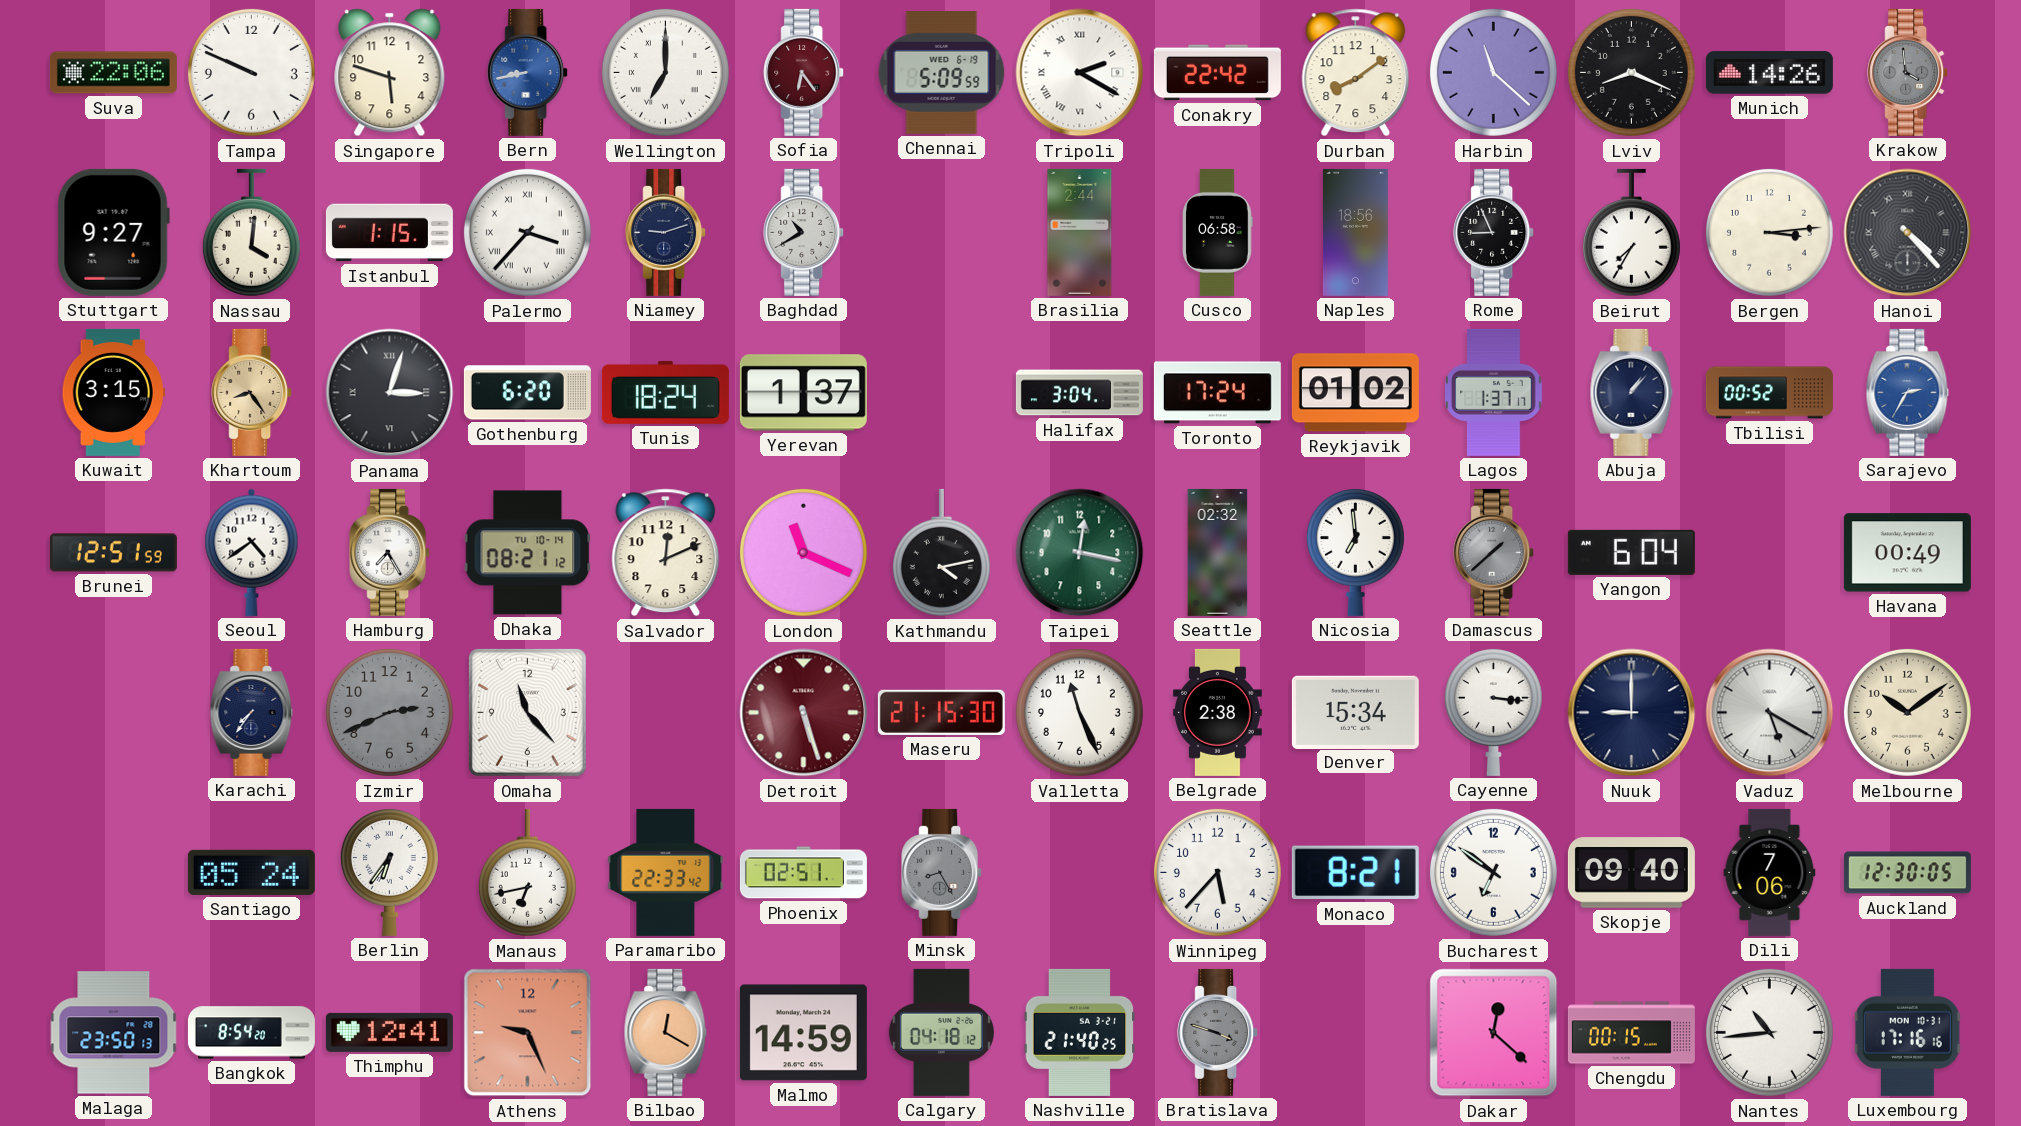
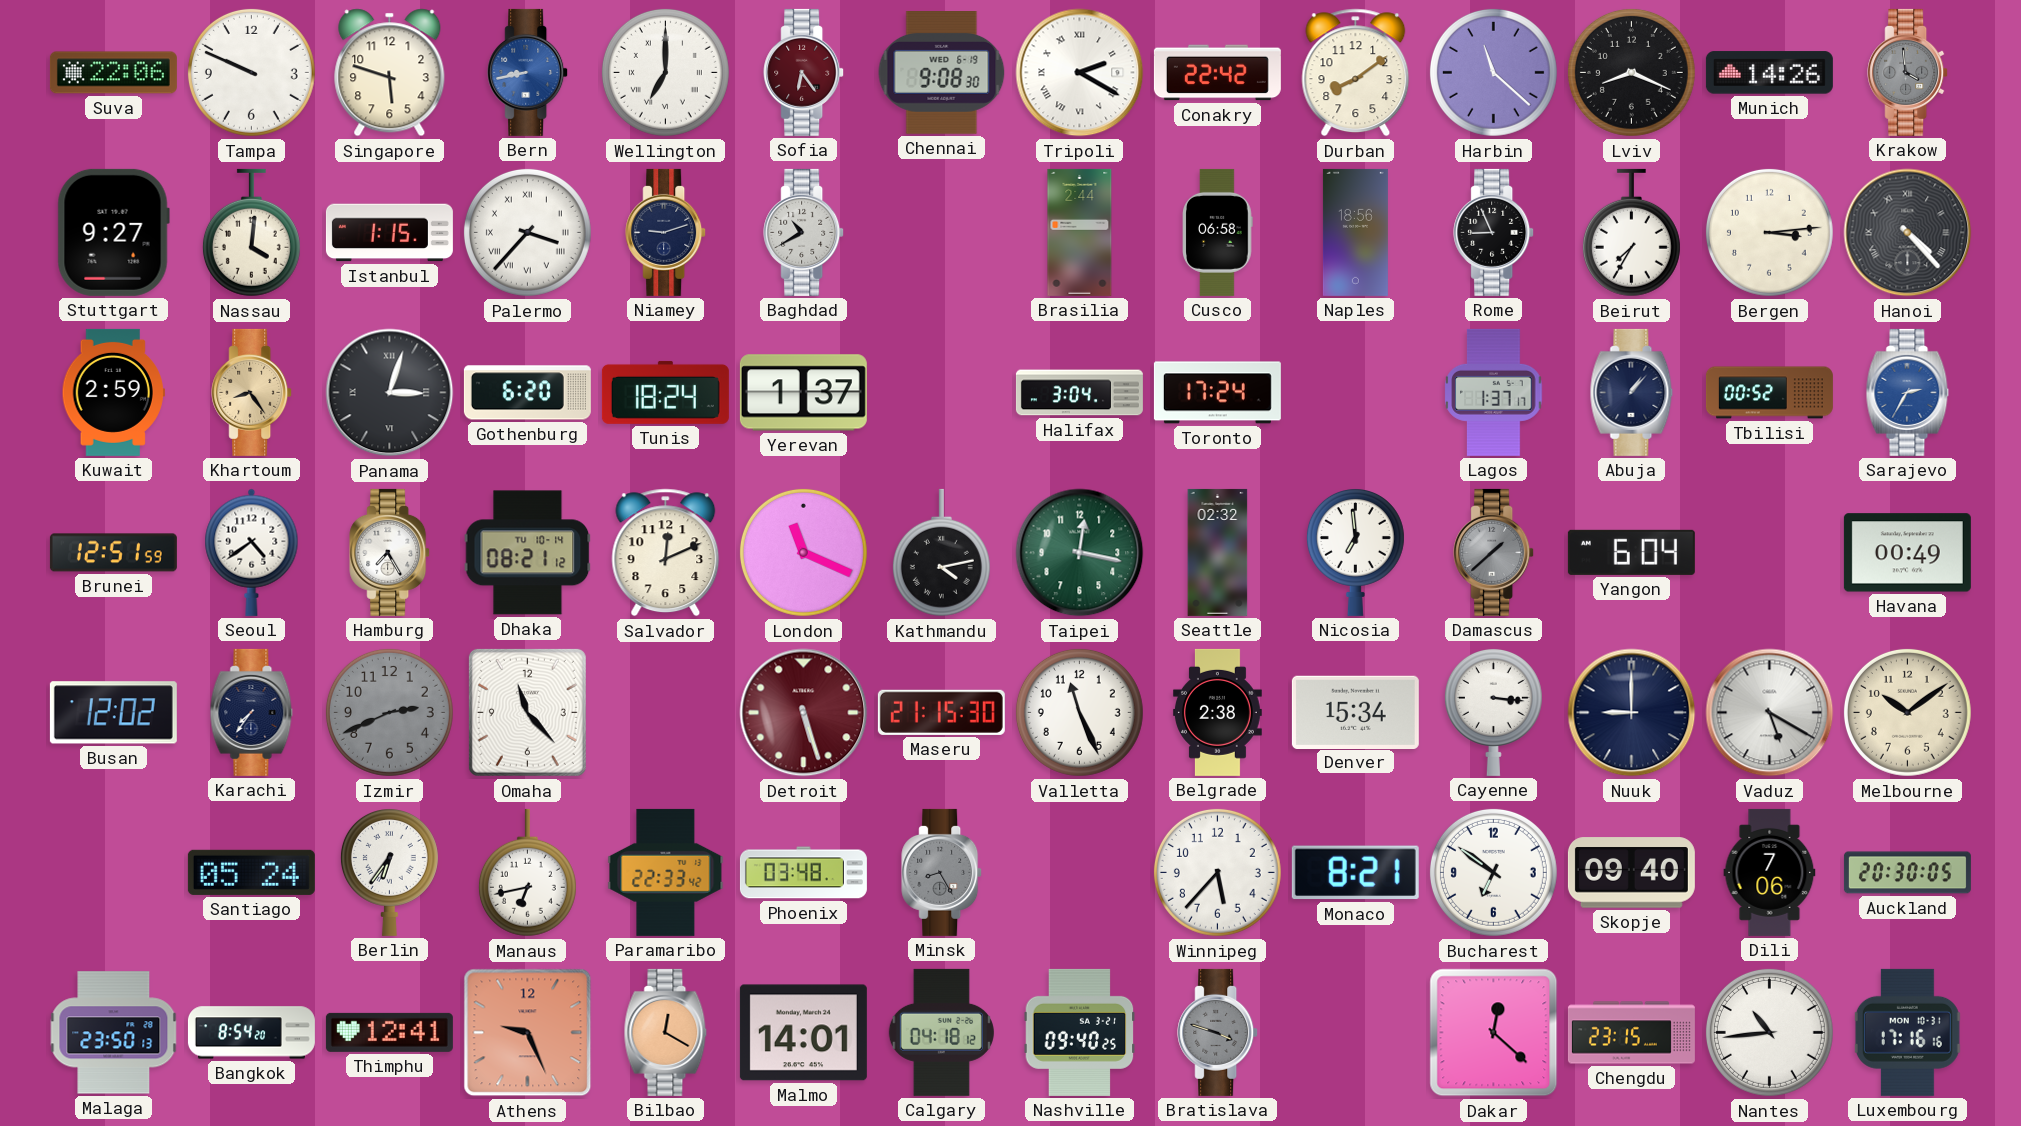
Chennai: 5:09 -> 9:08 (942, 73)
Kuwait: 3:15 -> 2:59 (113, 392)
Reykjavik: 01:02 -> none (1355, 393)
Busan: none -> 12:02 (113, 713)
Phoenix: 02:51 -> 03:48 (803, 873)
Auckland: 12:30 -> 20:30 (1907, 873)
Malmo: 14:59 -> 14:01 (803, 1033)
Nashville: 21:40 -> 09:40 (1080, 1032)
Chengdu: 00:15 -> 23:15 (1631, 1033)
